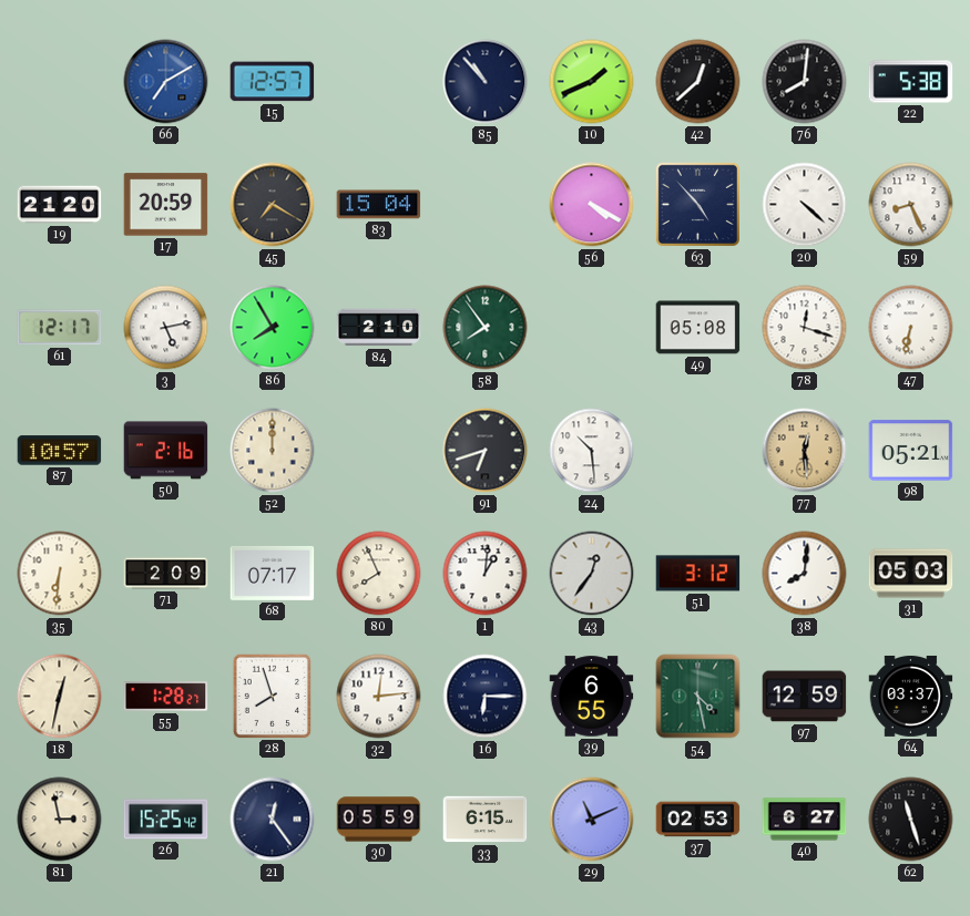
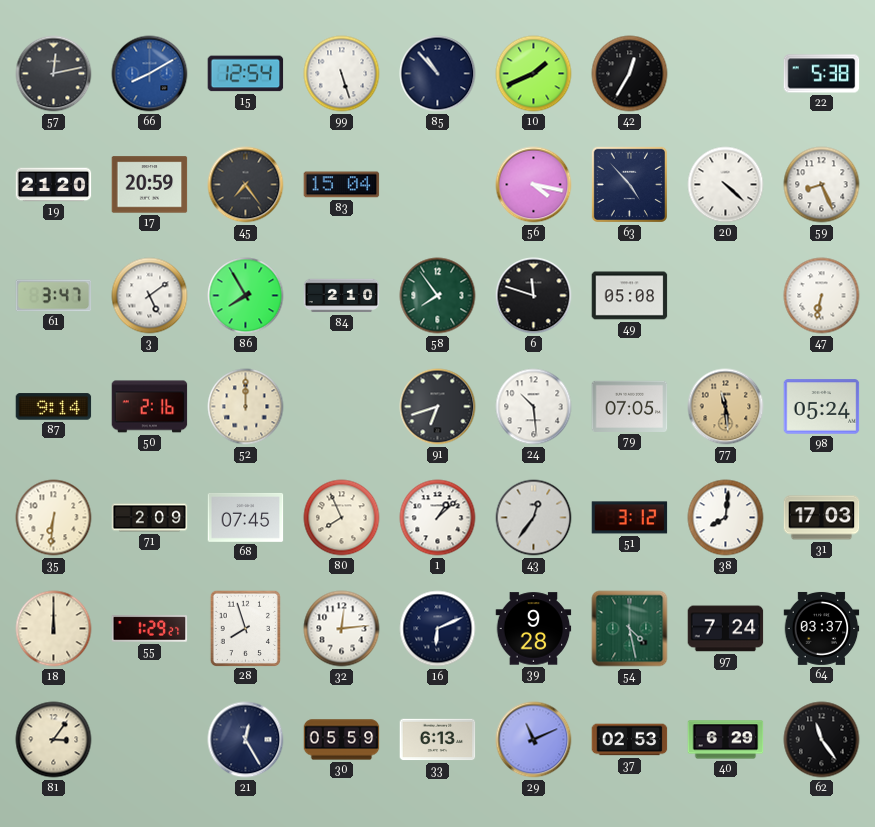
57: none -> 12:13 (54, 74)
66: 7:10 -> 8:10 (150, 74)
15: 12:57 -> 12:54 (246, 74)
99: none -> 5:27 (342, 74)
42: 12:38 -> 12:35 (630, 74)
76: 8:01 -> none (805, 82)
45: 7:20 -> 7:24 (246, 185)
56: 4:20 -> 4:17 (534, 185)
61: 12:17 -> 3:47 (54, 296)
3: 5:13 -> 5:09 (150, 296)
6: none -> 11:48 (534, 296)
78: 12:18 -> none (805, 328)
87: 10:57 -> 9:14 (54, 407)
79: none -> 07:05 (630, 406)
77: 12:29 -> 11:29 (726, 407)
98: 05:21 -> 05:24 (822, 407)
68: 07:17 -> 07:45 (246, 517)
1: 1:01 -> 1:08 (438, 518)
31: 05:03 -> 17:03 (822, 518)
18: 12:32 -> 12:00 (54, 629)
55: 1:28 -> 1:29 (150, 629)
16: 6:15 -> 6:11 (438, 629)
39: 6:55 -> 9:28 (534, 629)
97: 12:59 -> 7:24 (726, 629)
81: 2:58 -> 3:06 (54, 740)
26: 15:25 -> none (166, 820)
21: 12:24 -> 12:25 (246, 740)
33: 6:15 -> 6:13 (438, 740)
40: 6:27 -> 6:29 (726, 740)
62: 11:27 -> 11:24 (822, 740)
